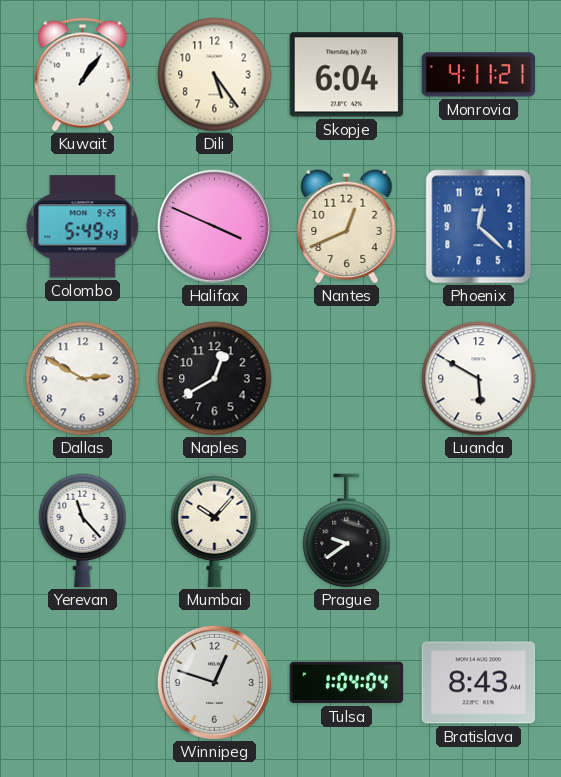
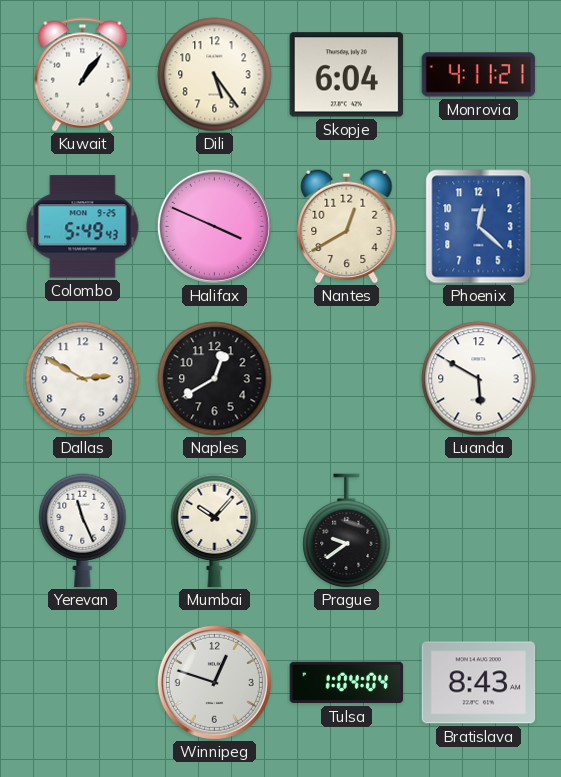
Nantes: 12:41 -> 12:40 (347, 226)
Yerevan: 11:23 -> 11:26 (83, 531)
